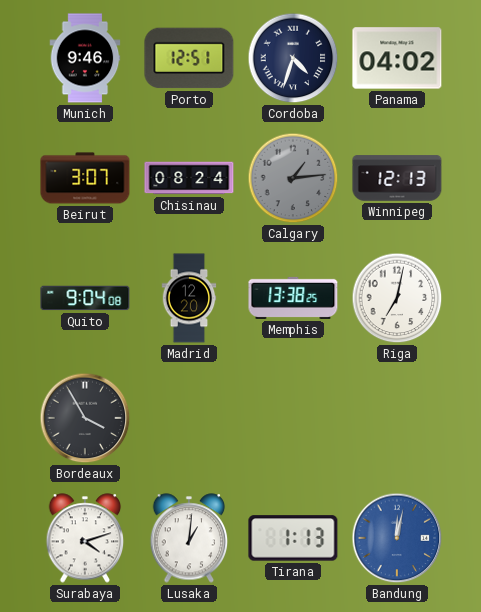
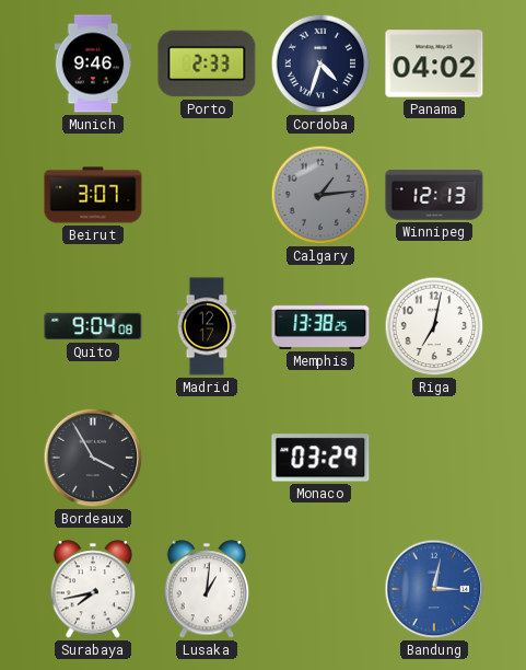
Porto: 12:51 -> 2:33 (207, 63)
Chisinau: 08:24 -> none (189, 178)
Madrid: 12:20 -> 12:17 (207, 326)
Monaco: none -> 03:29 (320, 458)
Surabaya: 4:12 -> 7:43 (93, 589)
Tirana: 1:13 -> none (293, 538)
Bandung: 12:02 -> 3:02 (434, 589)
